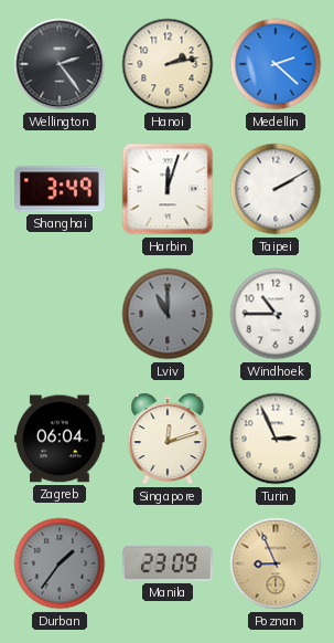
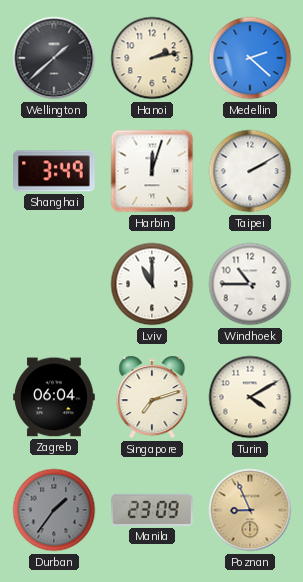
Wellington: 2:24 -> 1:38 (54, 58)
Lviv dial: grey -> white (152, 284)
Singapore: 12:12 -> 7:12 (152, 397)
Turin: 2:56 -> 4:10 (250, 397)
